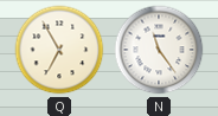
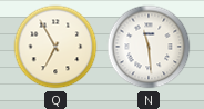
N: 11:24 -> 11:29 (149, 47)
